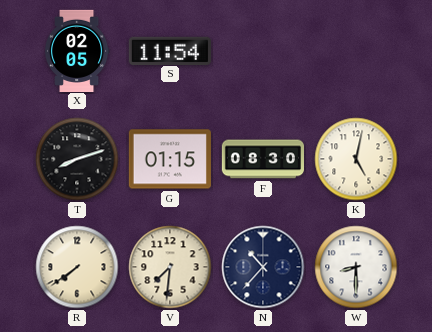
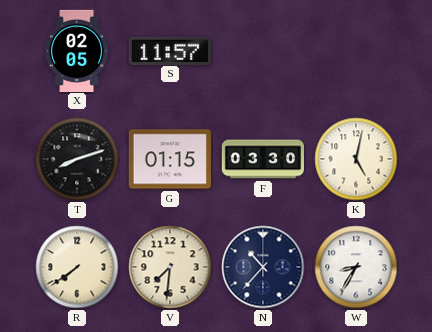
S: 11:54 -> 11:57 (170, 50)
F: 08:30 -> 03:30 (262, 159)
W: 8:30 -> 8:35 (356, 267)
